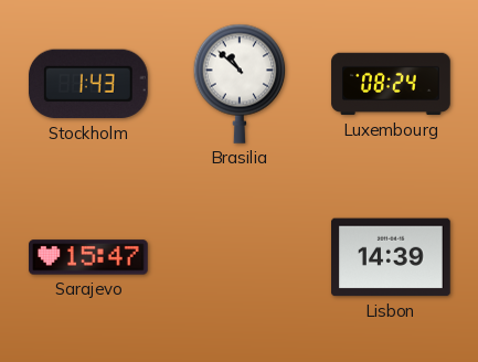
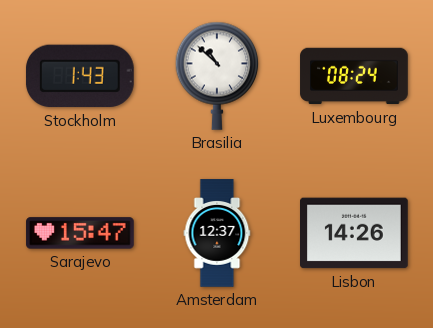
Amsterdam: none -> 12:37 (217, 233)
Lisbon: 14:39 -> 14:26 (354, 233)
